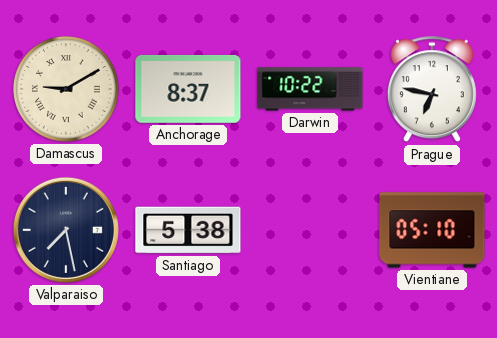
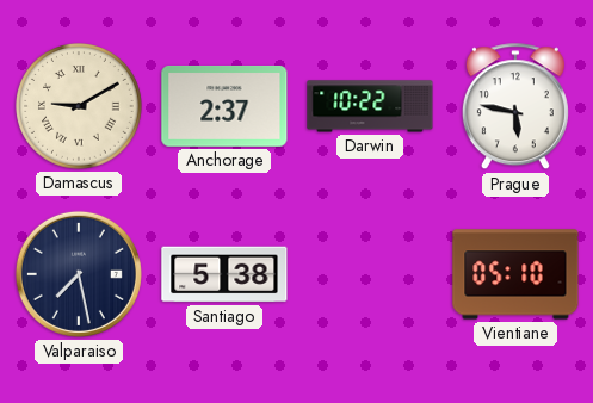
Anchorage: 8:37 -> 2:37 (224, 106)
Prague: 6:47 -> 5:47 (515, 107)
